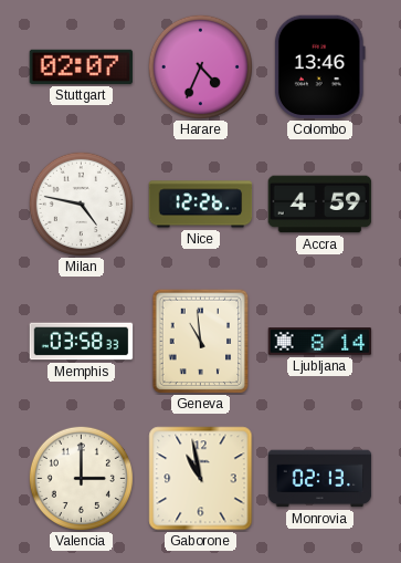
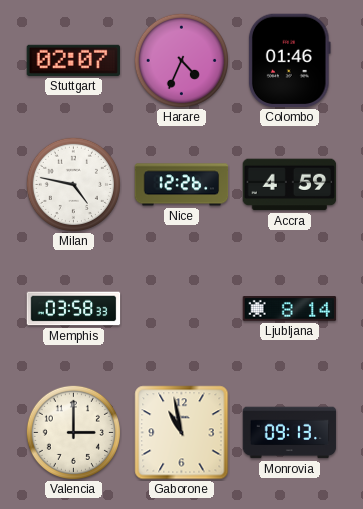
Colombo: 13:46 -> 01:46 (289, 61)
Geneva: 10:59 -> none (201, 342)
Monrovia: 02:13 -> 09:13 (290, 433)
